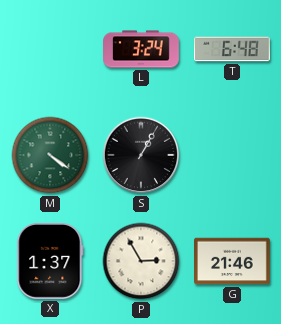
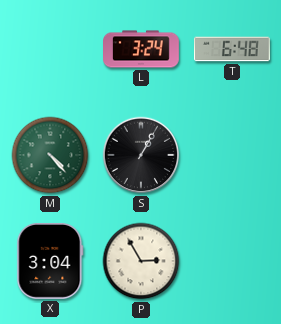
M: 4:21 -> 4:23 (50, 155)
X: 1:37 -> 3:04 (50, 261)
G: 21:46 -> none (233, 261)
